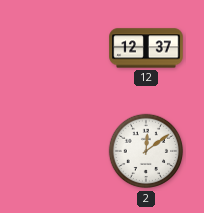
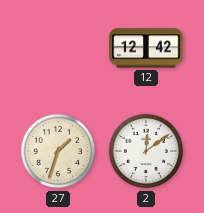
12: 12:37 -> 12:42 (146, 48)
27: none -> 1:33 (58, 151)
